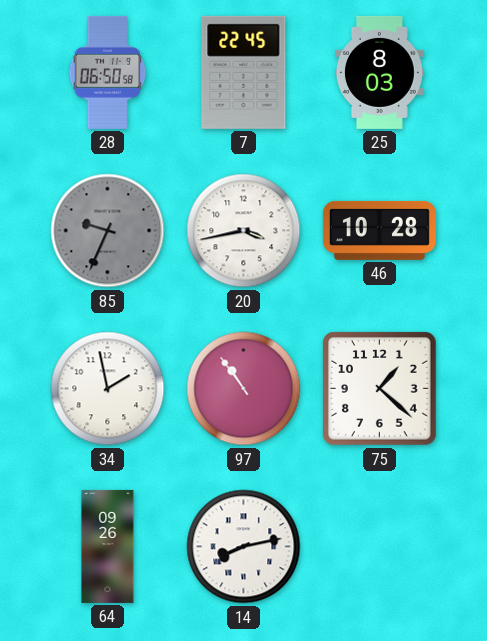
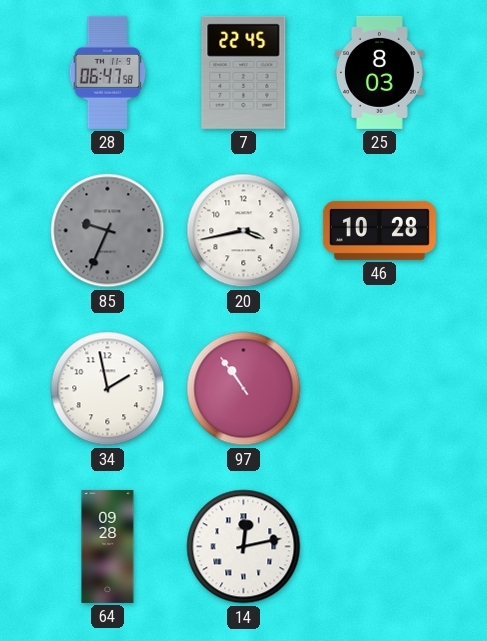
28: 06:50 -> 06:47 (108, 72)
75: 1:22 -> none (380, 389)
64: 09:26 -> 09:28 (108, 546)
14: 8:13 -> 12:13 (244, 547)
